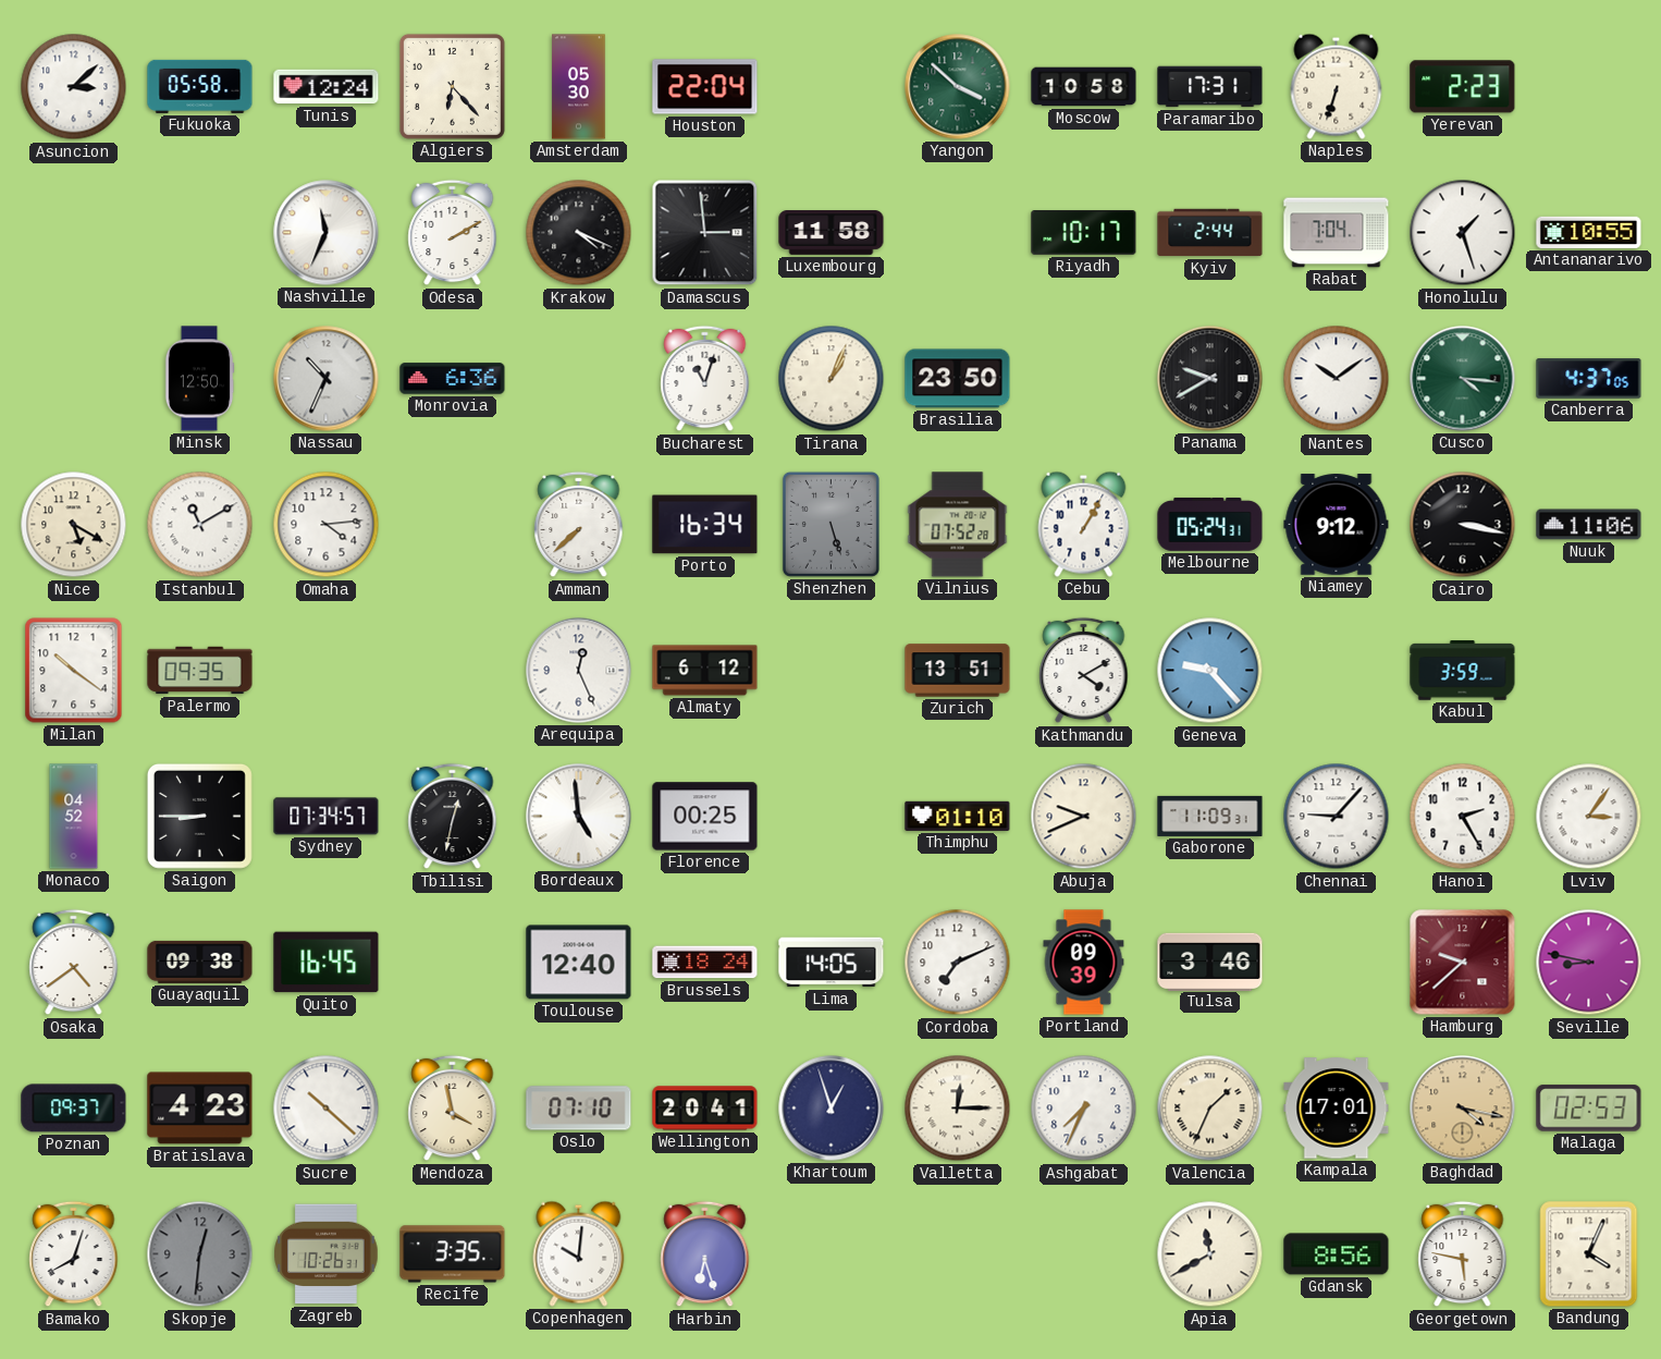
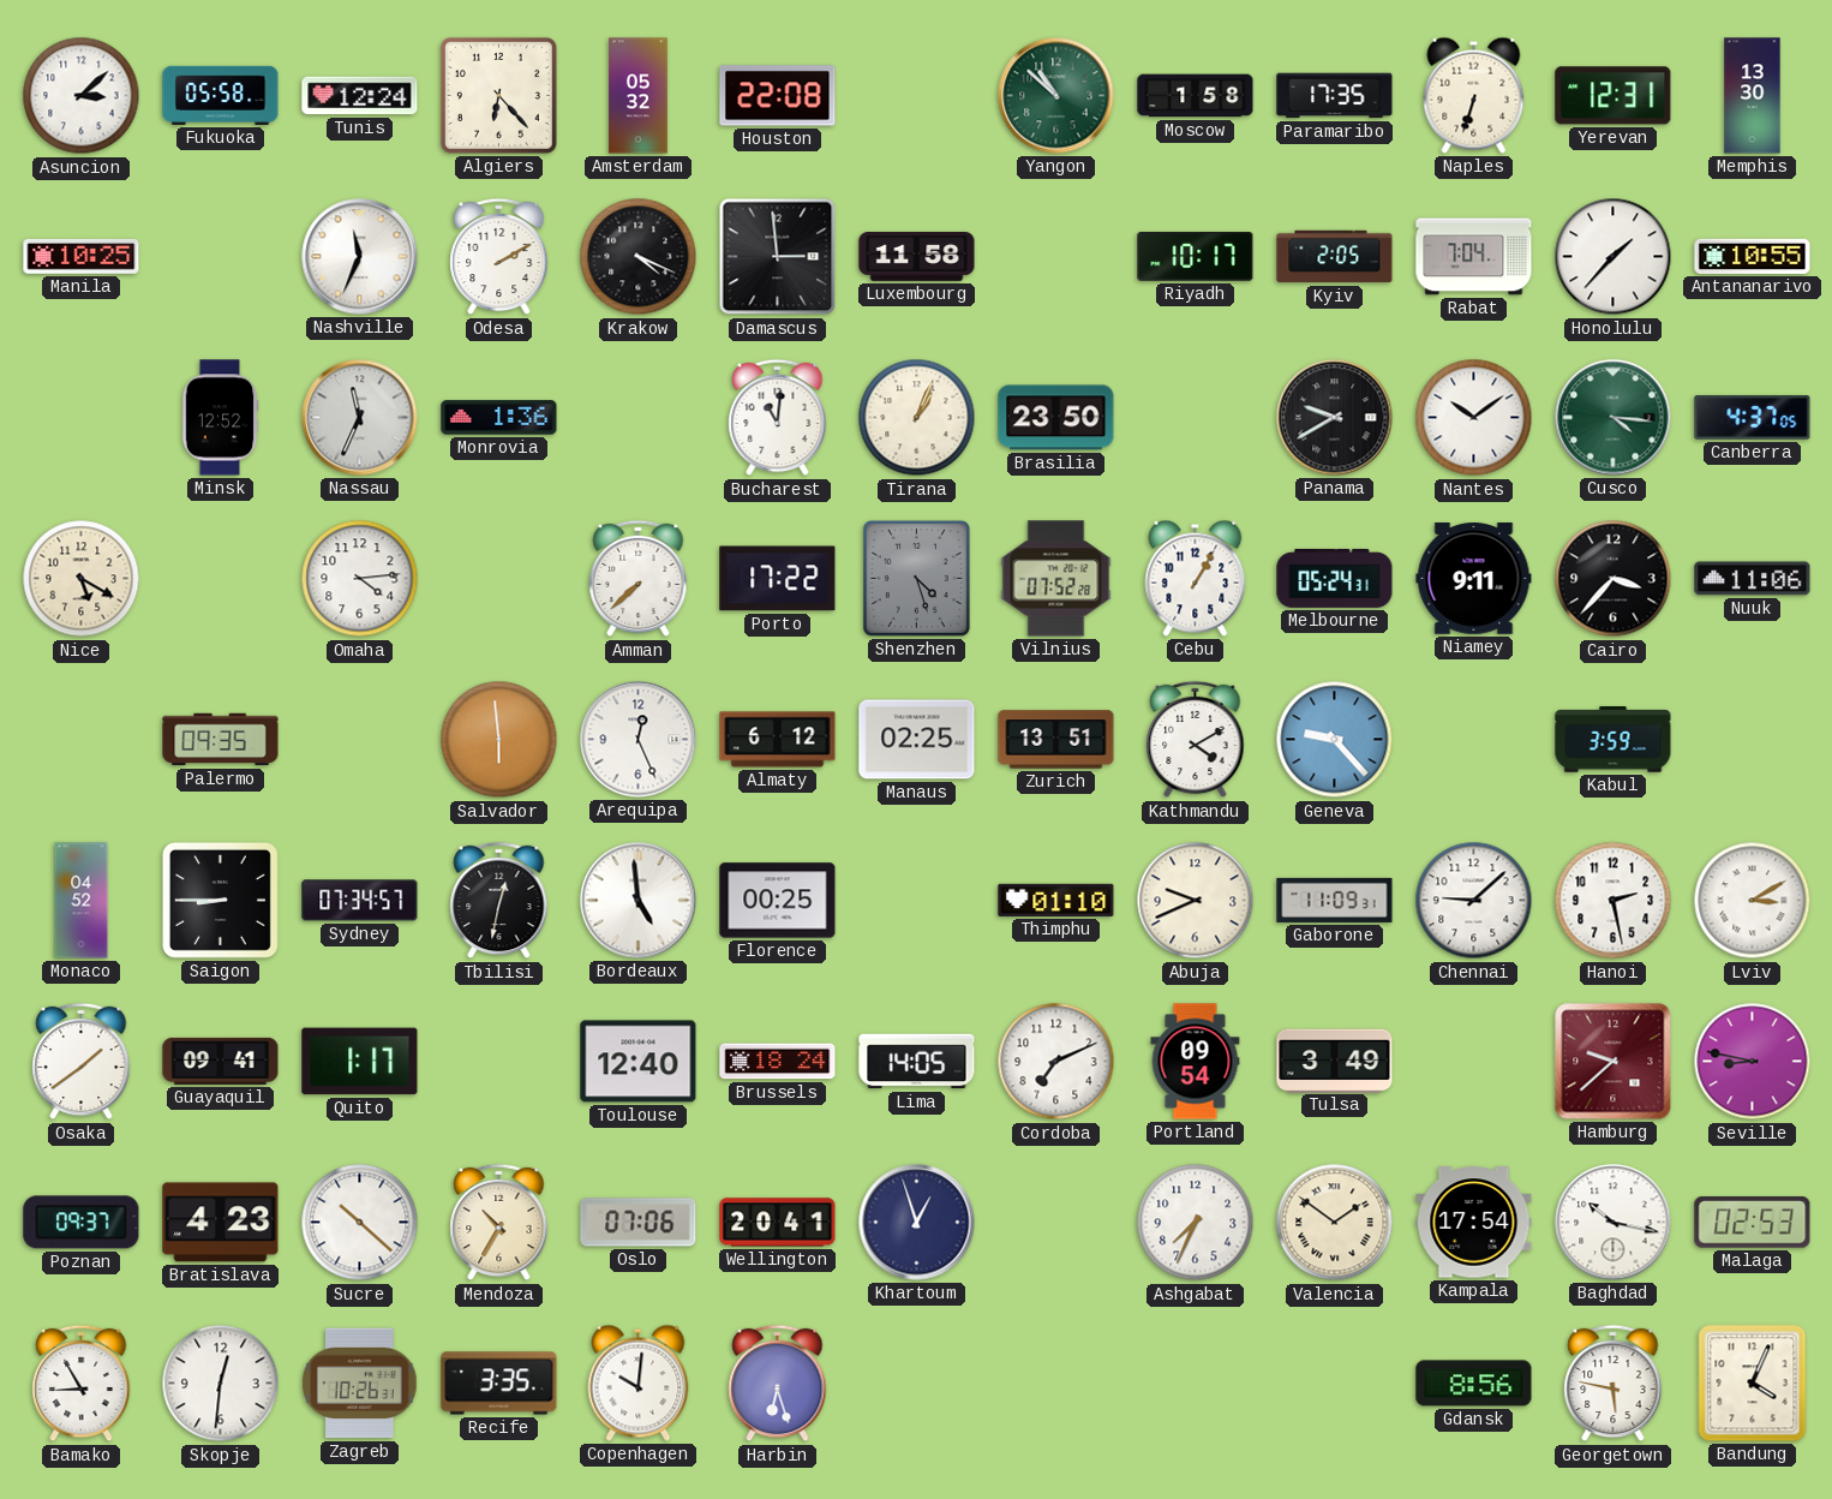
Amsterdam: 05:30 -> 05:32 (639, 96)
Houston: 22:04 -> 22:08 (778, 96)
Yangon: 3:52 -> 10:52 (1056, 96)
Moscow: 10:58 -> 1:58 (1196, 96)
Paramaribo: 17:31 -> 17:35 (1335, 96)
Yerevan: 2:23 -> 12:31 (1614, 96)
Memphis: none -> 13:30 (1753, 96)
Manila: none -> 10:25 (82, 257)
Kyiv: 2:44 -> 2:05 (1335, 257)
Honolulu: 1:27 -> 1:37 (1614, 257)
Minsk: 12:50 -> 12:52 (220, 418)
Nassau: 10:34 -> 11:34 (360, 418)
Monrovia: 6:36 -> 1:36 (499, 418)
Bucharest: 11:03 -> 11:01 (778, 418)
Istanbul: 11:10 -> none (200, 525)
Porto: 16:34 -> 17:22 (778, 579)
Shenzhen: 5:27 -> 4:27 (916, 578)
Niamey: 9:12 -> 9:11 (1474, 579)
Cairo: 3:17 -> 3:37 (1614, 579)
Milan: 10:21 -> none (74, 671)
Salvador: none -> 5:59 (499, 740)
Manaus: none -> 02:25 (917, 740)
Chennai: 9:07 -> 9:08 (1474, 901)
Hanoi: 2:25 -> 2:28 (1614, 901)
Lviv: 3:06 -> 3:10 (1753, 901)
Osaka: 4:39 -> 1:39 (82, 1062)
Guayaquil: 09:38 -> 09:41 (221, 1061)
Quito: 16:45 -> 1:17 (360, 1062)
Portland: 09:39 -> 09:54 (1196, 1062)
Tulsa: 3:46 -> 3:49 (1335, 1061)
Mendoza: 3:58 -> 10:35 (499, 1223)
Oslo: 07:10 -> 07:06 (639, 1223)
Valletta: 12:15 -> none (958, 1109)
Valencia: 1:34 -> 1:51 (1335, 1223)
Kampala: 17:01 -> 17:54 (1474, 1223)
Baghdad: 4:17 -> 10:17 (1614, 1223)
Baghdad dial: champagne -> white (1614, 1223)
Bamako: 8:03 -> 8:55 (82, 1384)
Skopje dial: grey -> white (221, 1384)
Apia: 11:40 -> none (1210, 1254)
